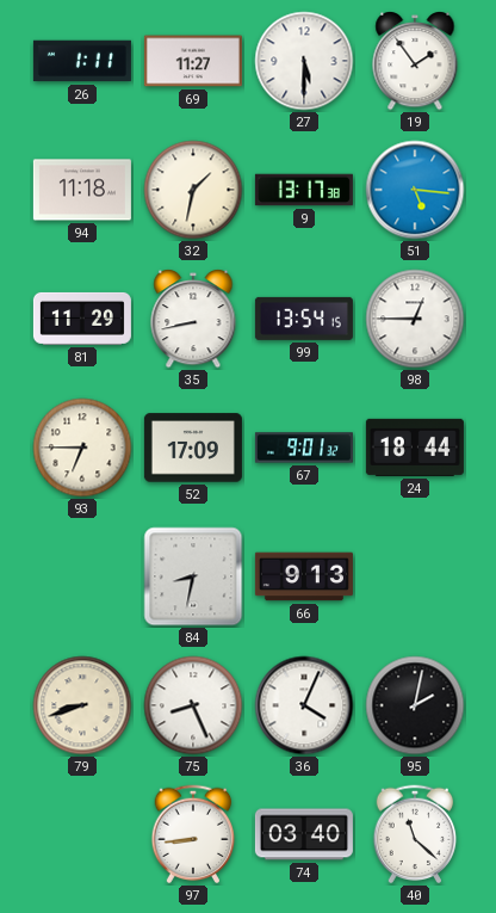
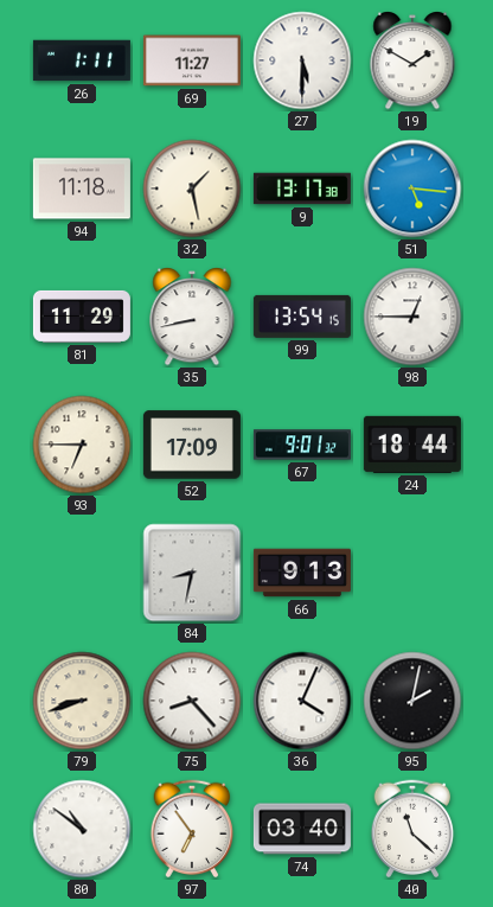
19: 1:54 -> 1:50 (412, 62)
32: 1:32 -> 1:28 (192, 189)
75: 8:26 -> 8:23 (192, 701)
80: none -> 10:51 (82, 829)
97: 8:44 -> 6:54 (192, 829)
